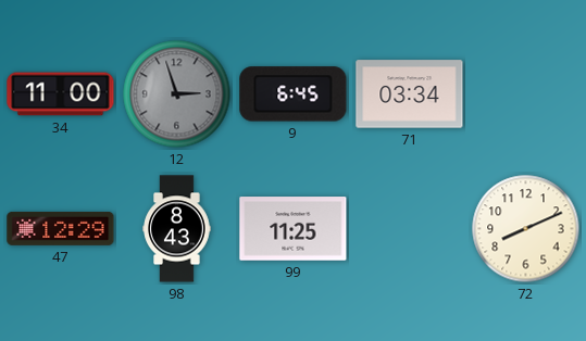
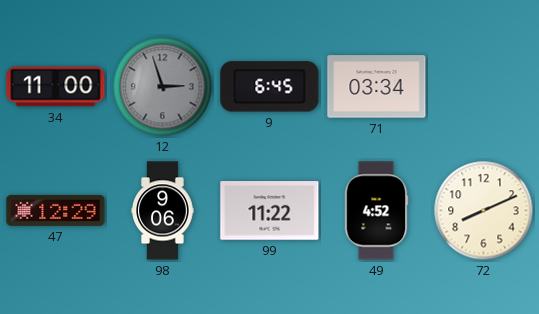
98: 8:43 -> 9:06 (163, 211)
99: 11:25 -> 11:22 (270, 211)
49: none -> 4:52 (376, 211)
